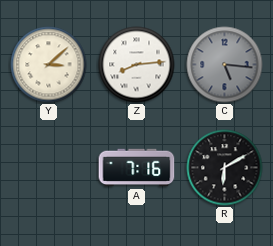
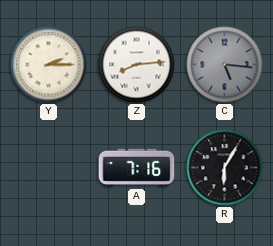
Y: 3:08 -> 2:15 (49, 65)
R: 6:10 -> 6:05 (225, 168)
